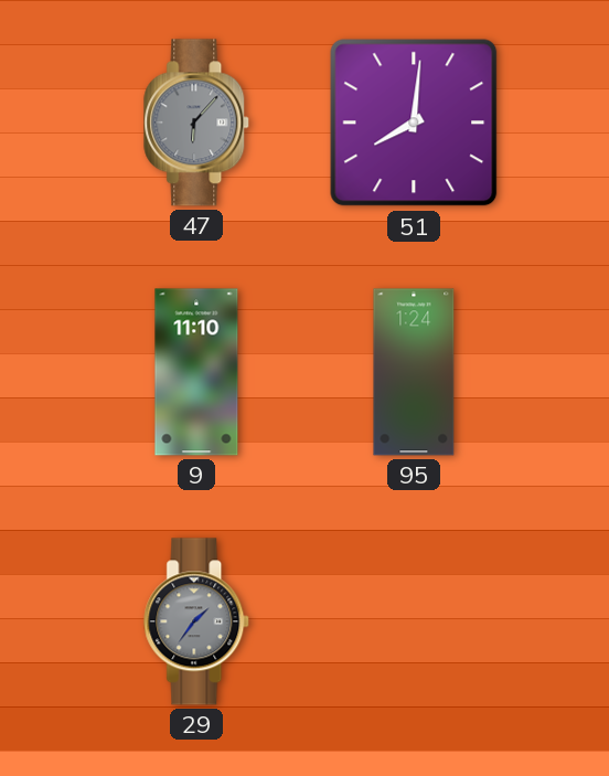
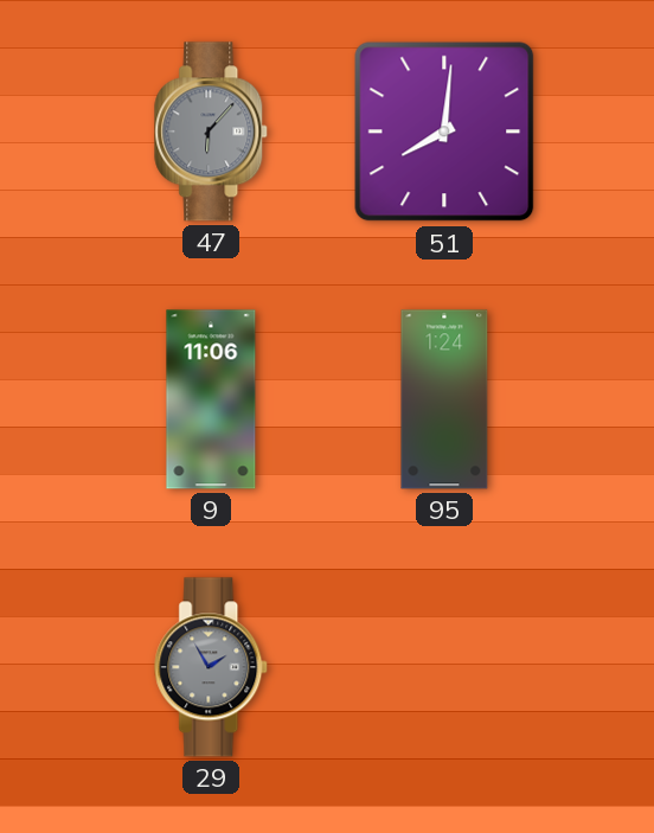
9: 11:10 -> 11:06 (211, 399)
29: 1:36 -> 1:55 (212, 667)
